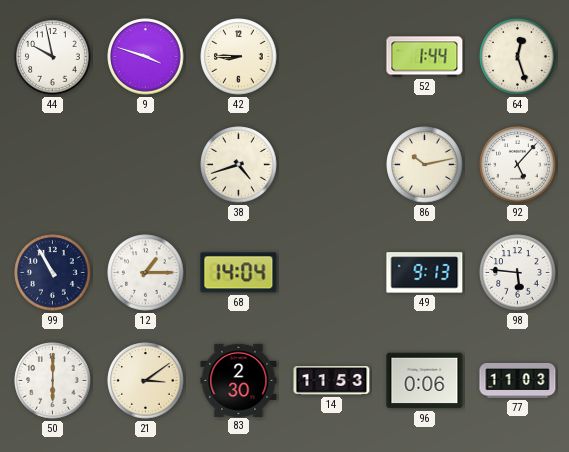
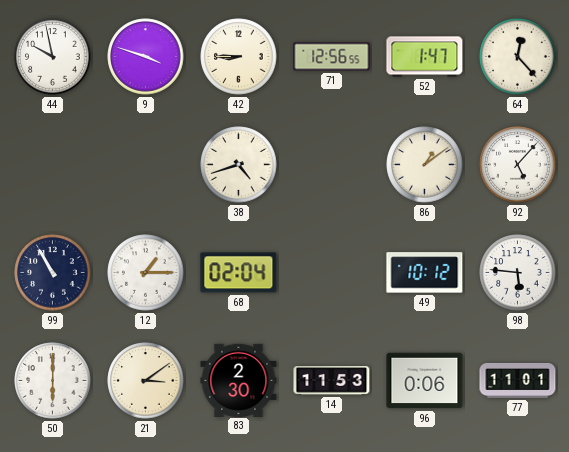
71: none -> 12:56 (332, 57)
52: 1:44 -> 1:47 (425, 57)
64: 12:27 -> 12:23 (518, 57)
86: 10:13 -> 1:09 (425, 165)
68: 14:04 -> 02:04 (239, 273)
49: 9:13 -> 10:12 (425, 273)
77: 11:03 -> 11:01 (518, 380)
